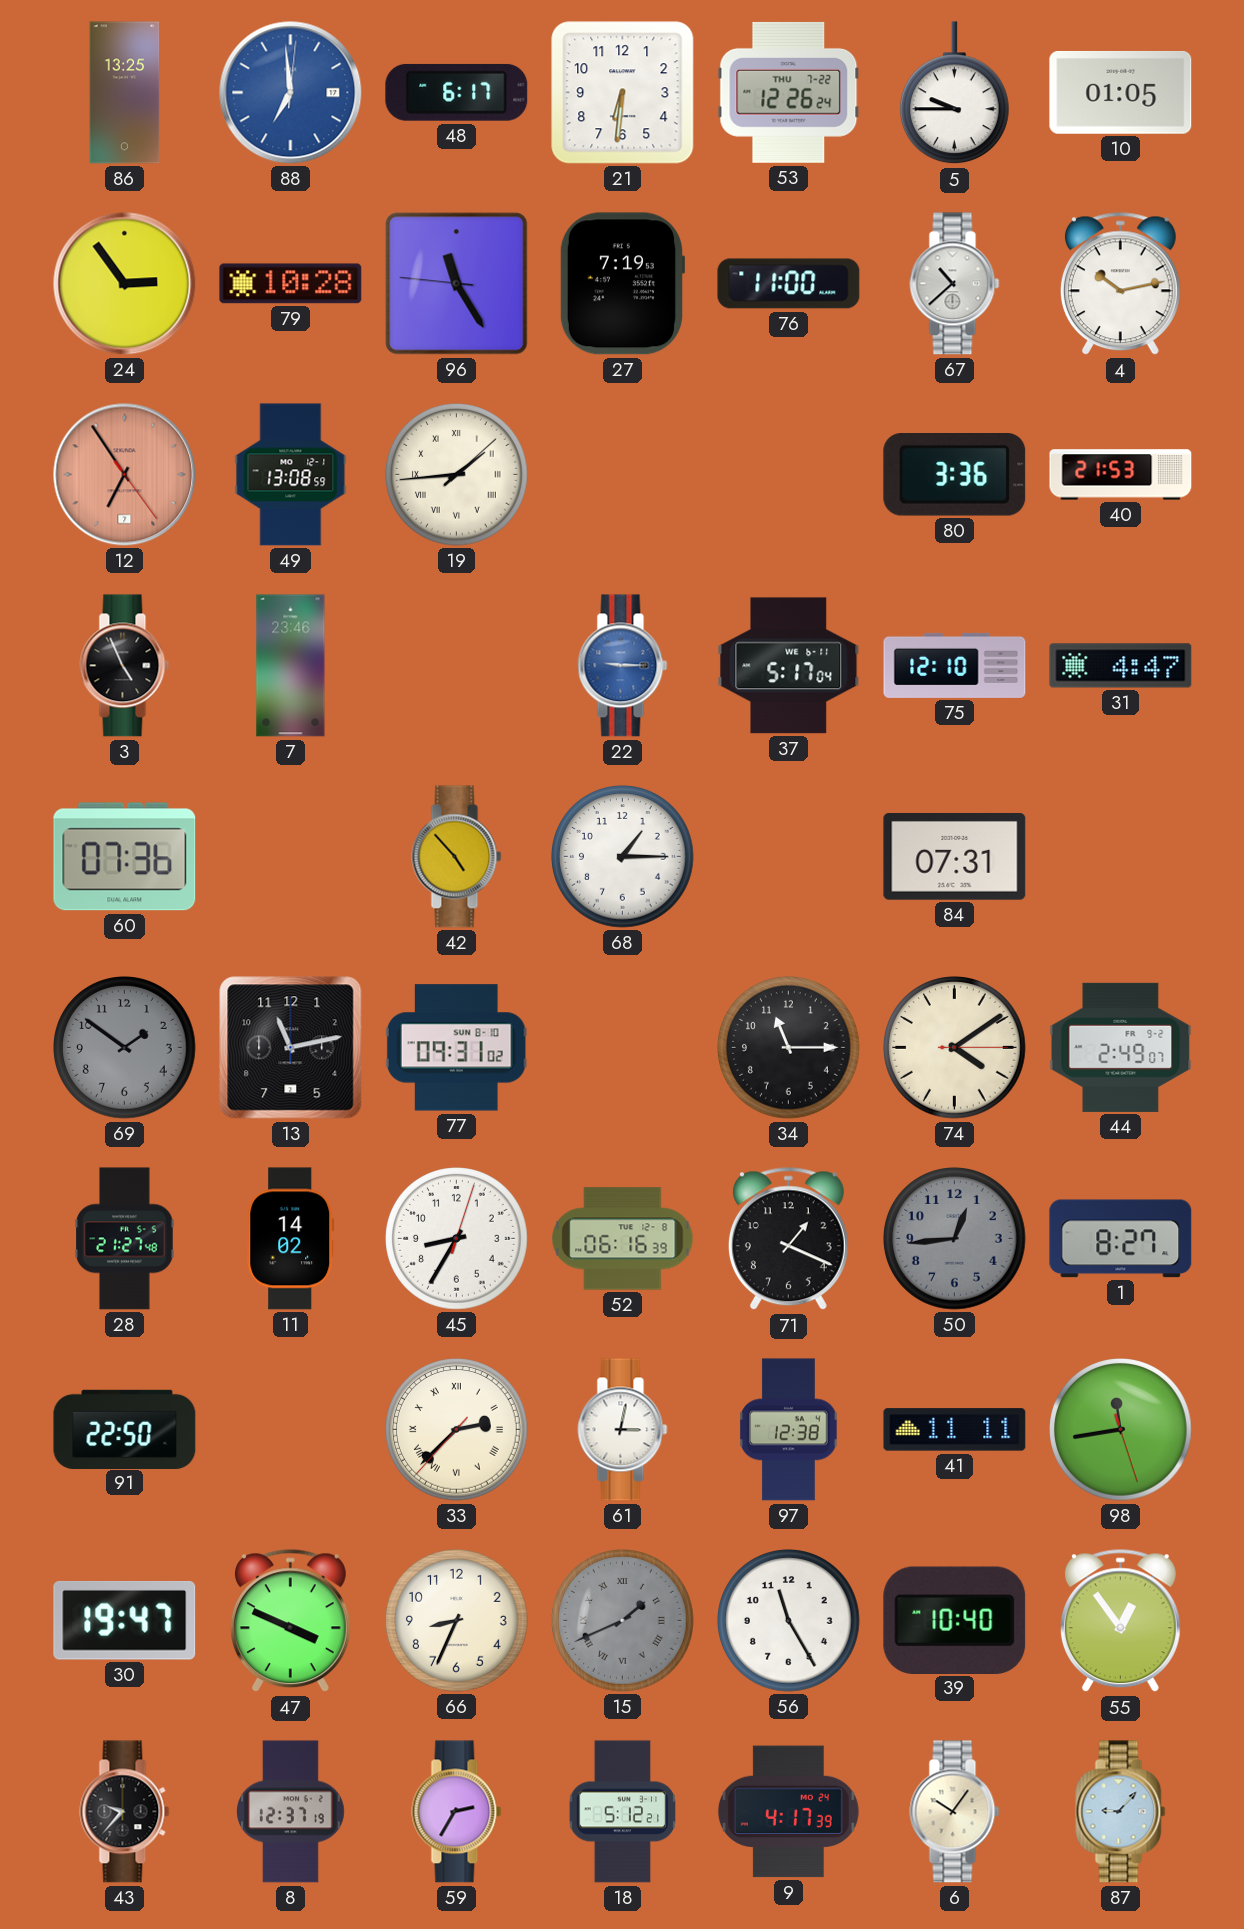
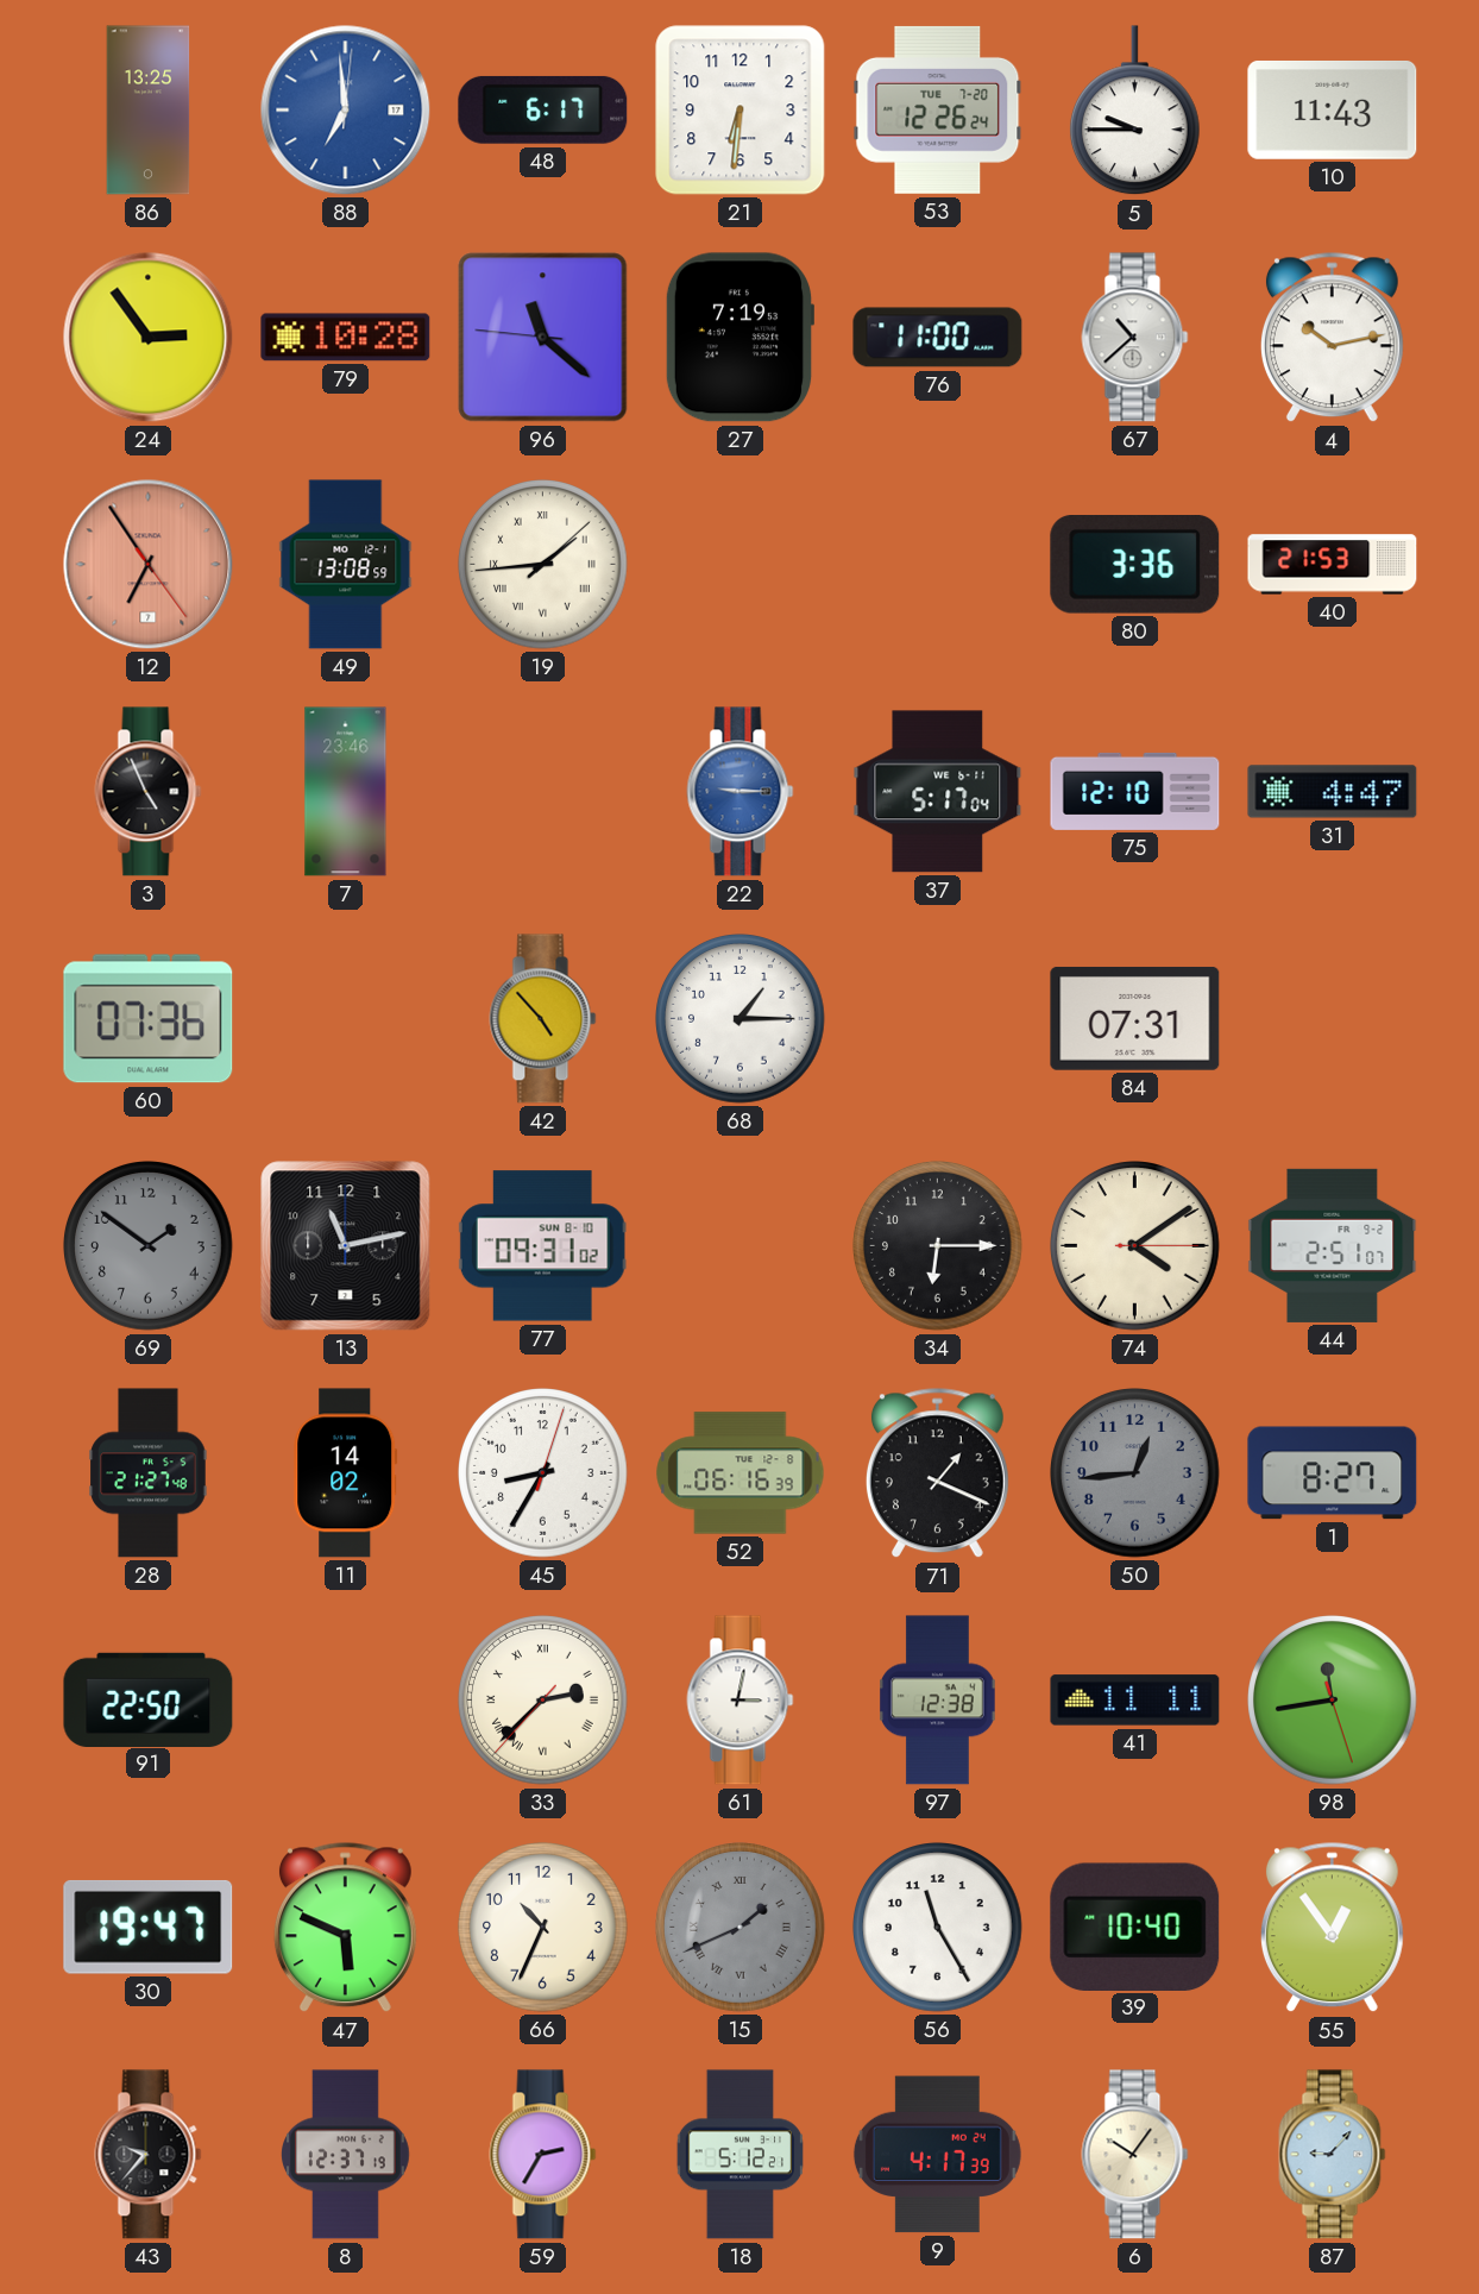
53 date: THU 7-22 -> TUE 7-20 (938, 109)
10: 01:05 -> 11:43 (1333, 109)
96: 11:24 -> 11:21 (543, 338)
34: 11:15 -> 6:15 (938, 1246)
44: 2:49 -> 2:51 (1333, 1245)
47: 3:49 -> 5:49 (345, 1928)
66: 8:34 -> 10:34 (543, 1928)
